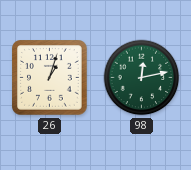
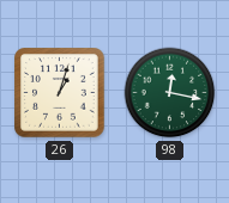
98: 12:13 -> 12:17 (170, 93)
